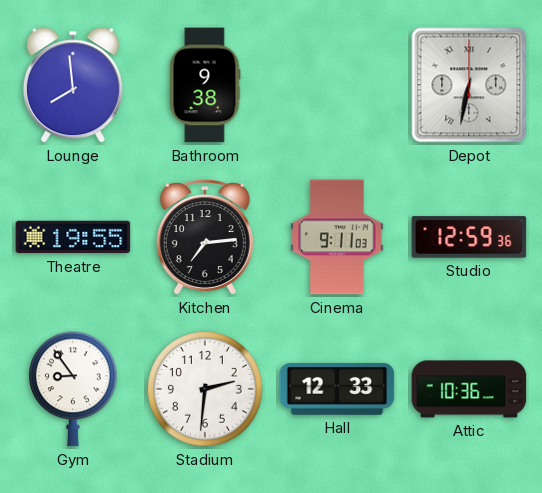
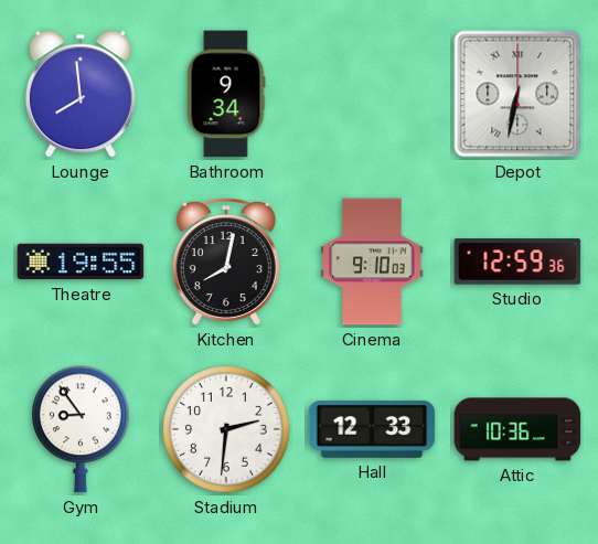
Bathroom: 9:38 -> 9:34 (226, 94)
Kitchen: 7:14 -> 8:02 (226, 262)
Cinema: 9:11 -> 9:10 (372, 262)
